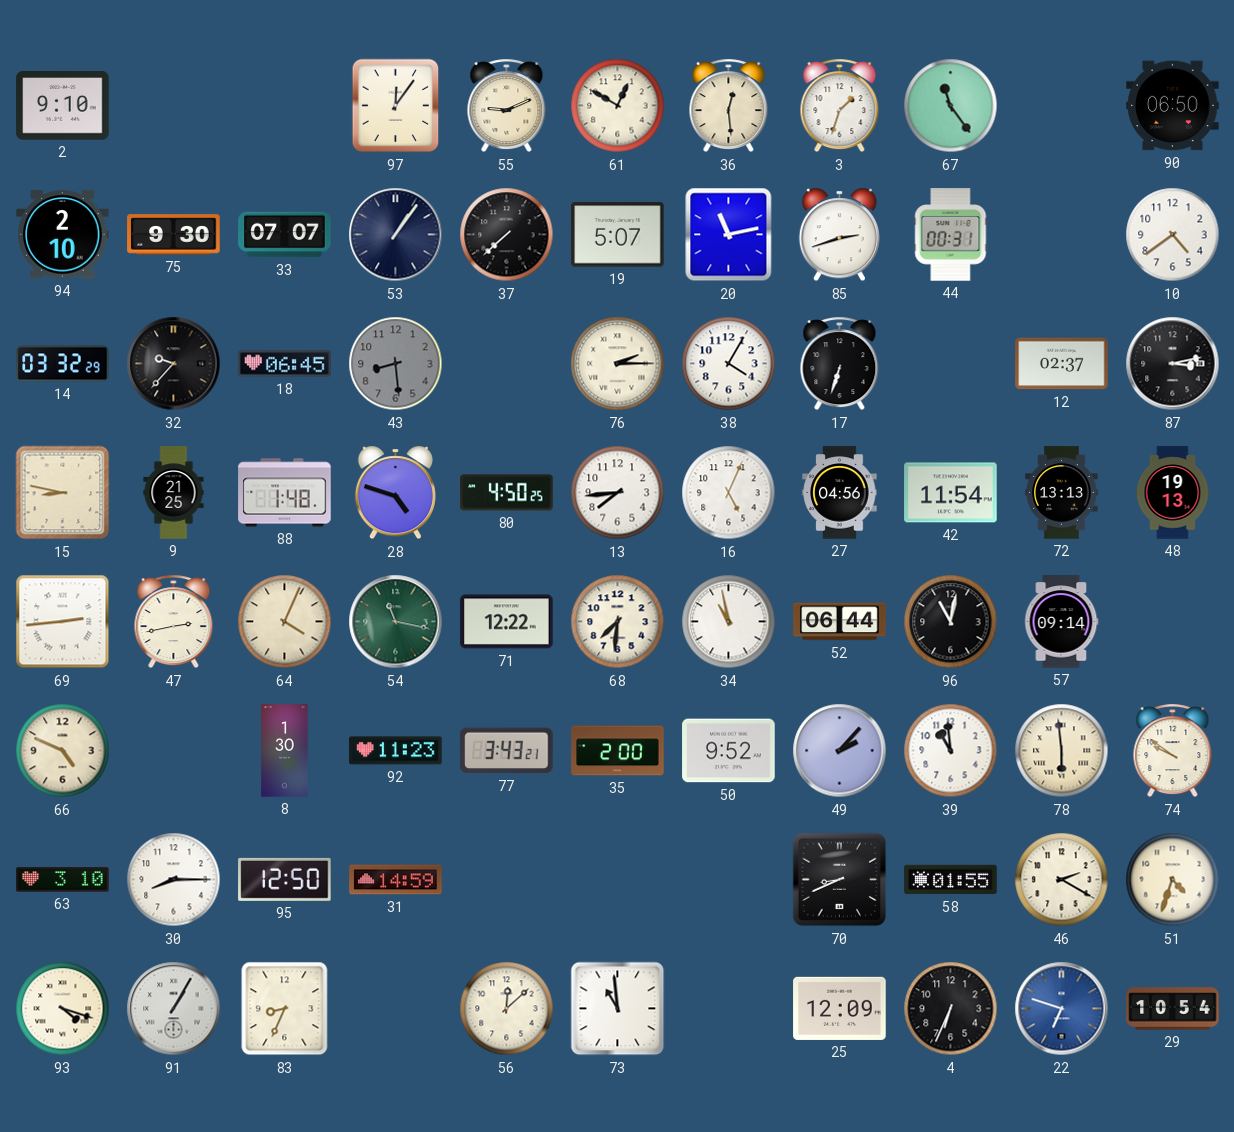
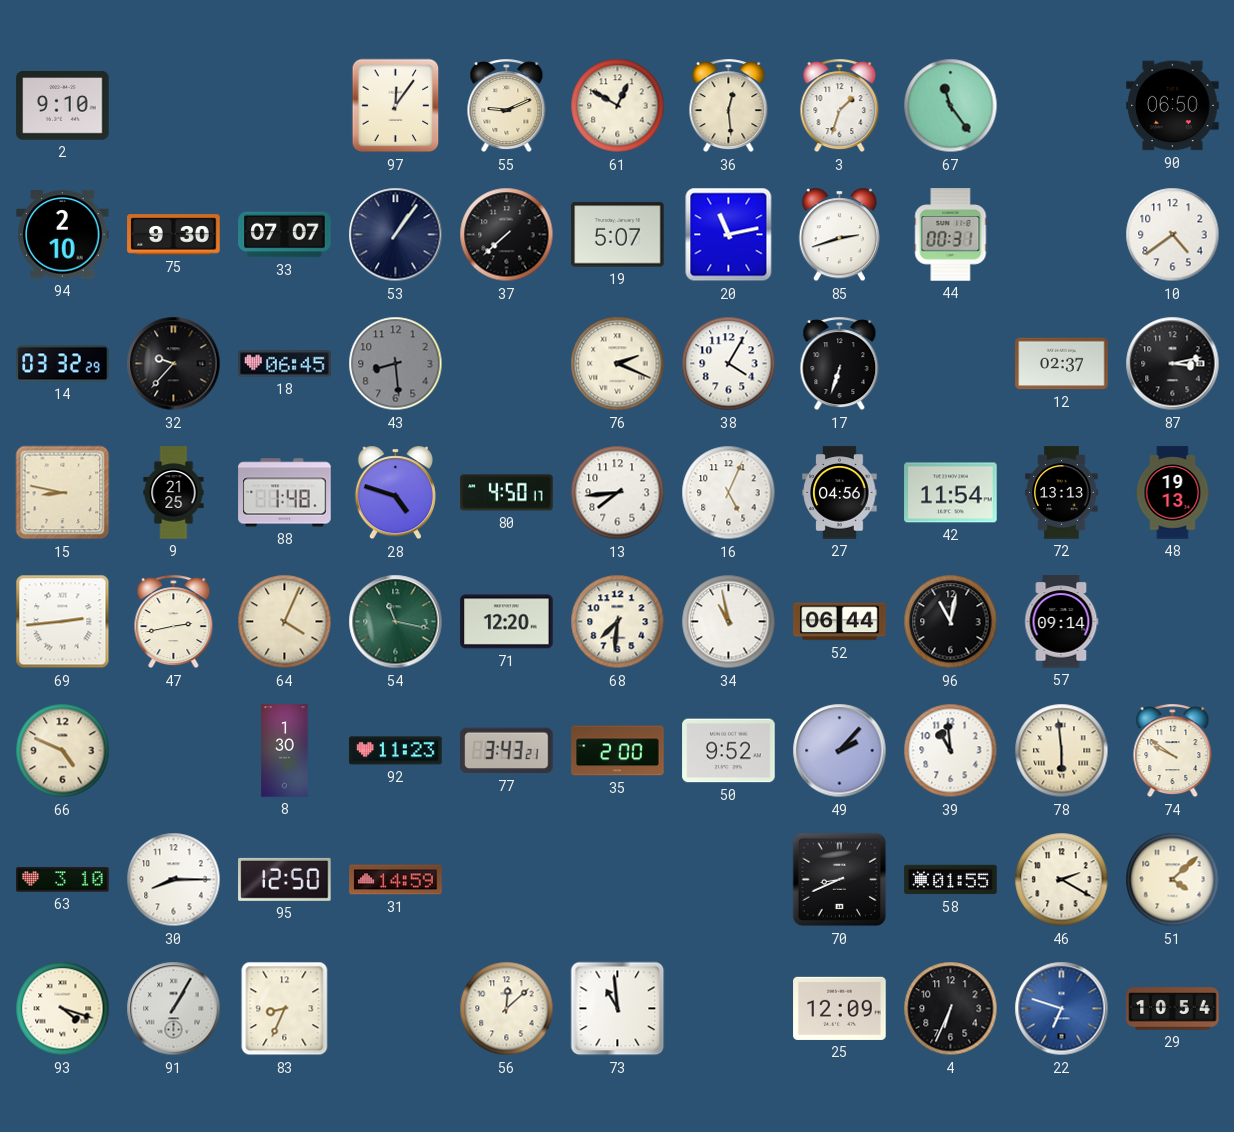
76: 2:15 -> 2:19 (618, 364)
80: 4:50:25 -> 4:50:17 (507, 493)
71: 12:22 -> 12:20 (507, 622)
51: 4:33 -> 4:08 (1173, 880)
